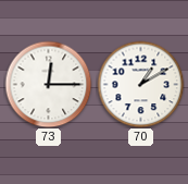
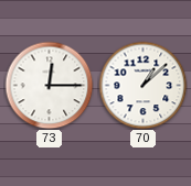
70: 1:10 -> 1:08 (142, 85)
